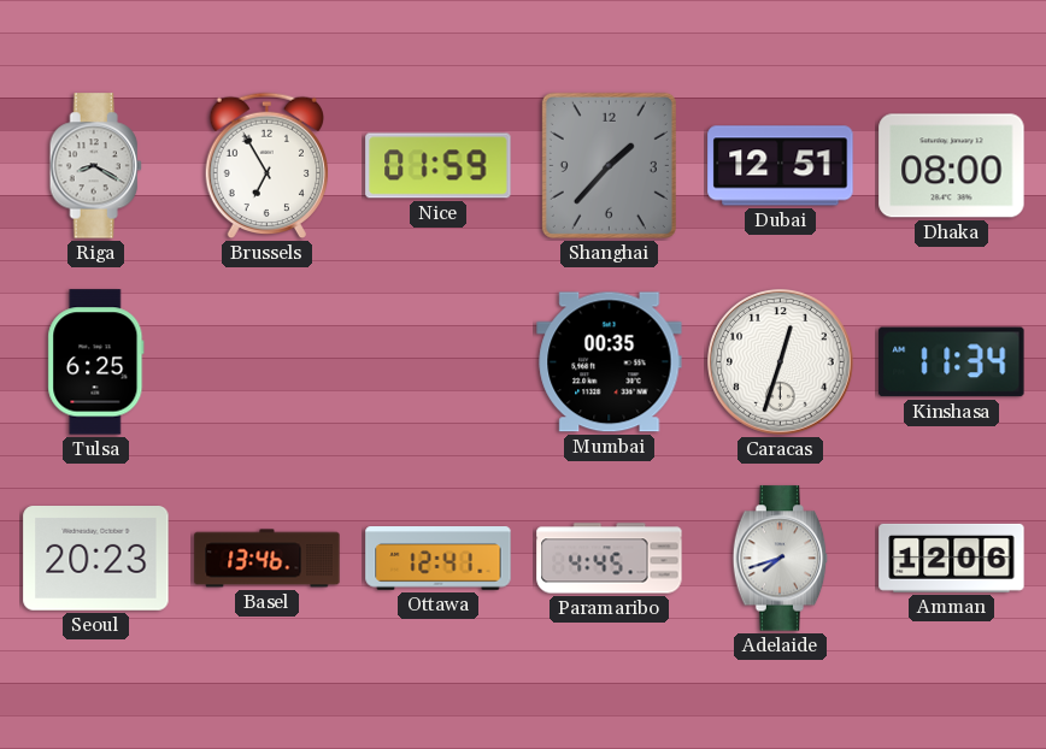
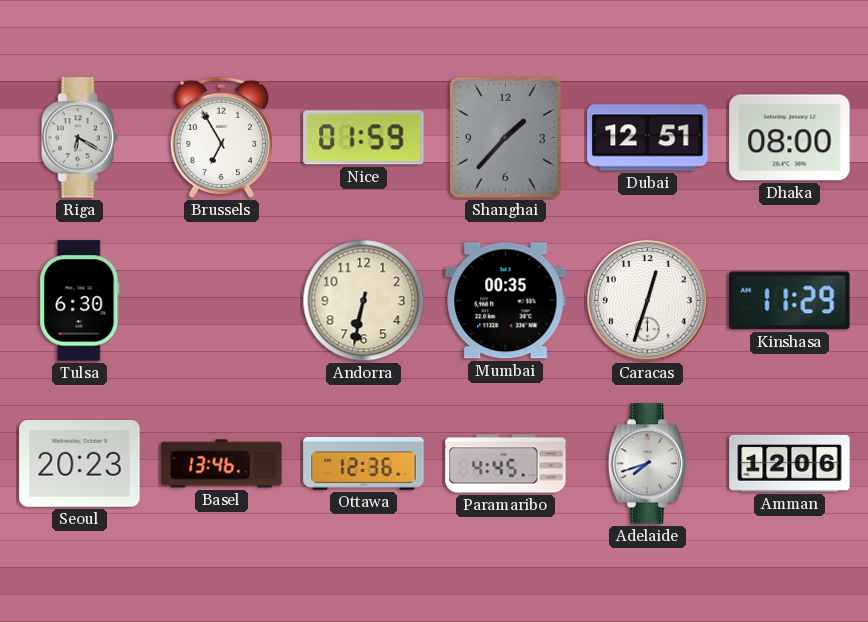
Riga: 8:20 -> 6:20 (79, 138)
Tulsa: 6:25 -> 6:30 (80, 301)
Andorra: none -> 6:32 (364, 301)
Kinshasa: 11:34 -> 11:29 (790, 301)
Ottawa: 12:41 -> 12:36 (364, 464)
